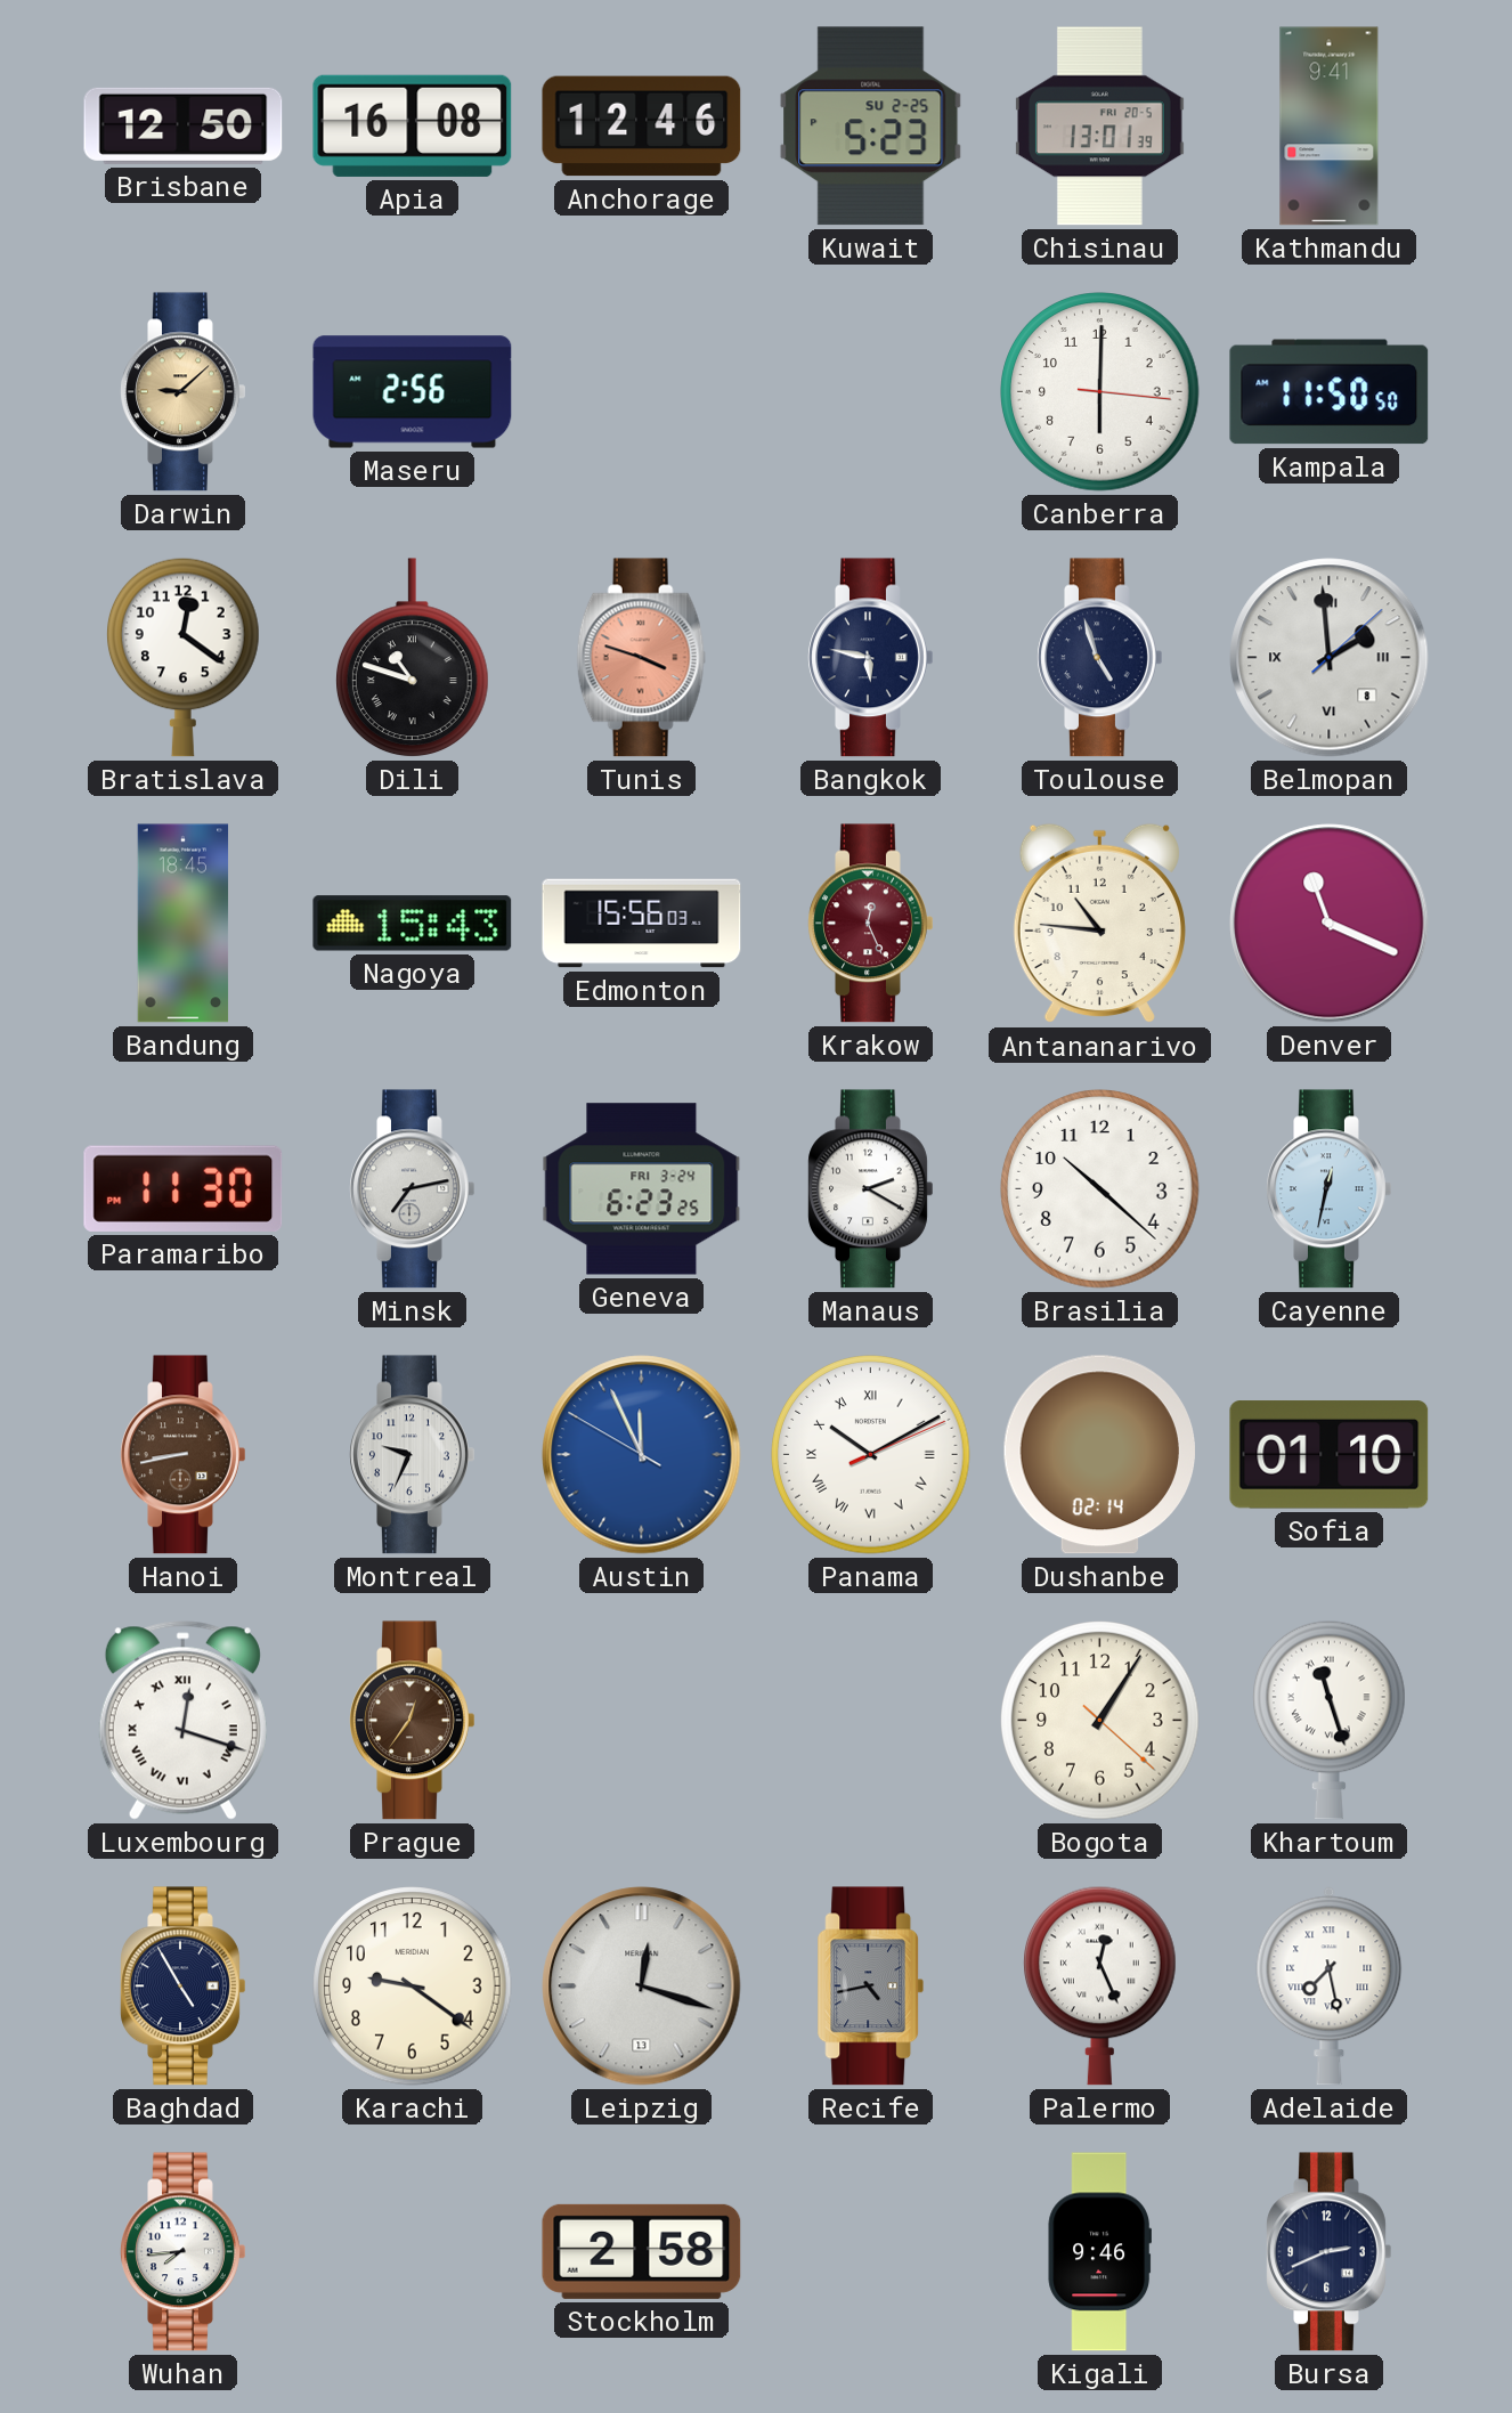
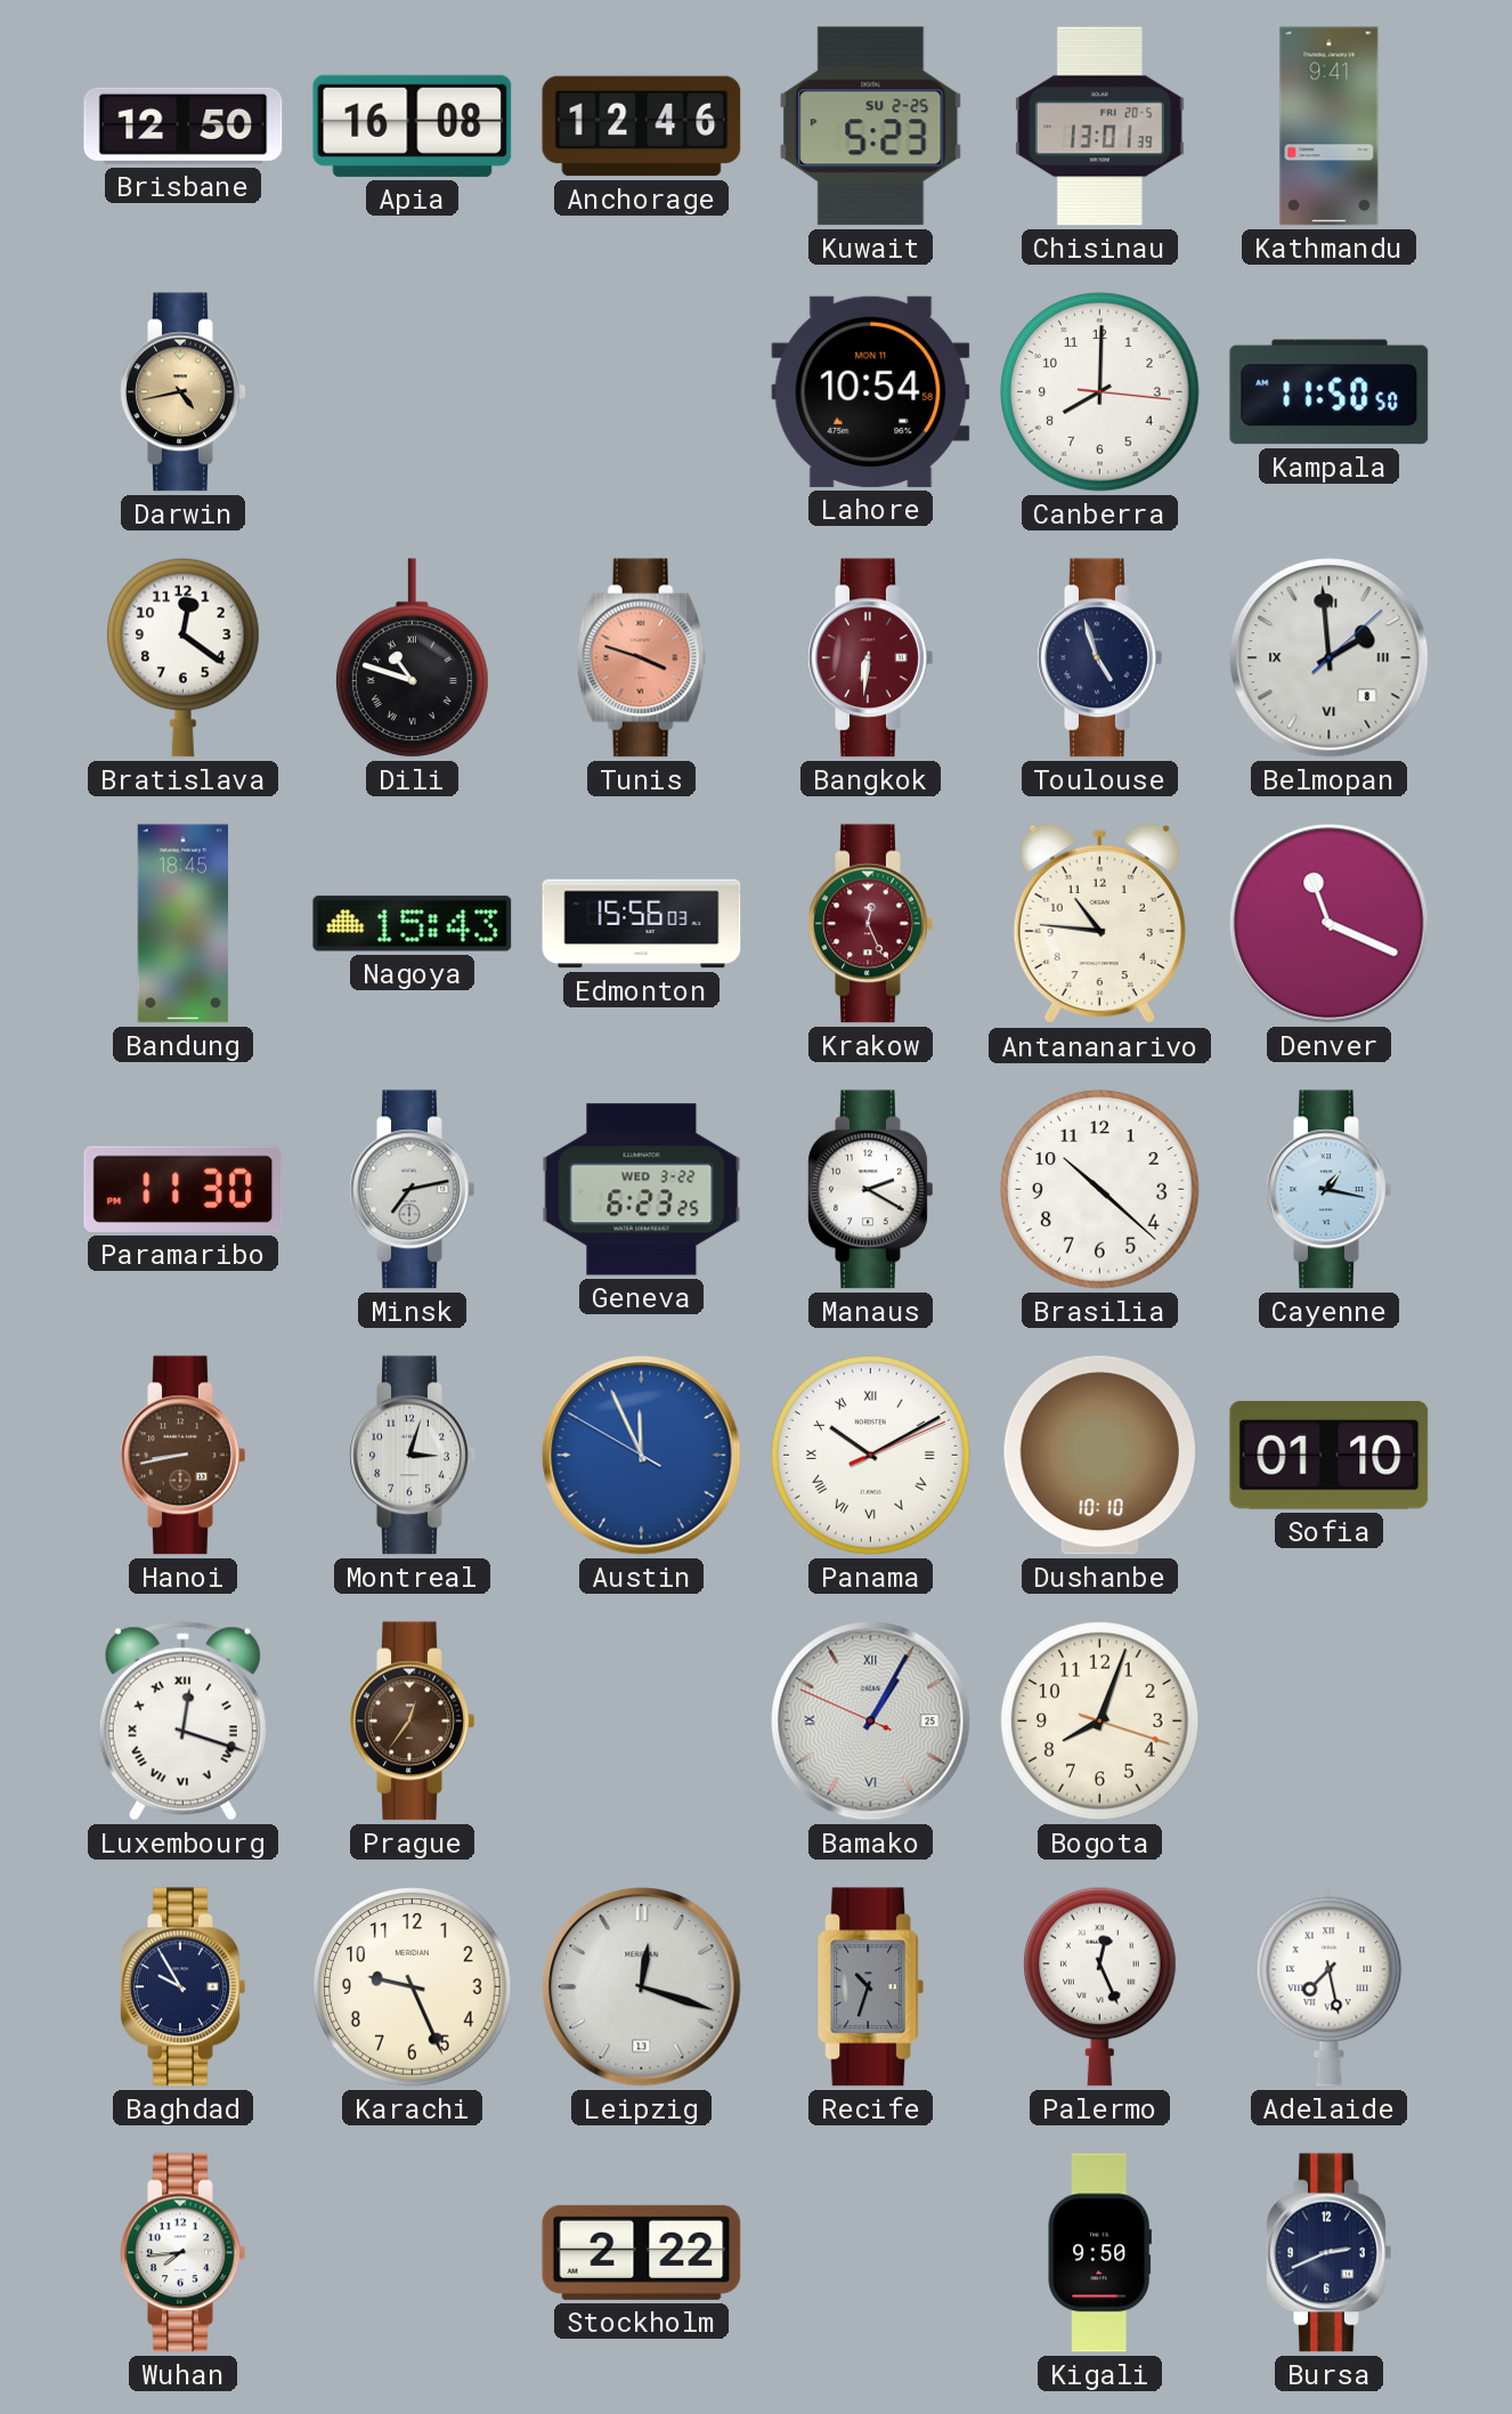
Darwin: 9:08 -> 4:43 (184, 392)
Maseru: 2:56 -> none (413, 392)
Lahore: none -> 10:54 (871, 391)
Canberra: 6:00 -> 8:00 (1100, 392)
Bangkok: 5:47 -> 6:31 (871, 658)
Bangkok dial: navy -> burgundy (871, 658)
Geneva date: FRI 3-24 -> WED 3-22 (642, 1190)
Cayenne: 12:32 -> 1:17 (1330, 1190)
Montreal: 9:34 -> 3:03 (413, 1456)
Dushanbe: 02:14 -> 10:10 (1099, 1456)
Bamako: none -> 1:04 (871, 1722)
Bogota: 1:05 -> 8:03 (1100, 1722)
Khartoum: 11:27 -> none (1330, 1720)
Baghdad: 4:55 -> 9:55 (184, 1987)
Karachi: 9:21 -> 9:26 (413, 1987)
Recife: 4:43 -> 10:33 (871, 1987)
Stockholm: 2:58 -> 2:22 (642, 2252)
Kigali: 9:46 -> 9:50 (1099, 2253)
